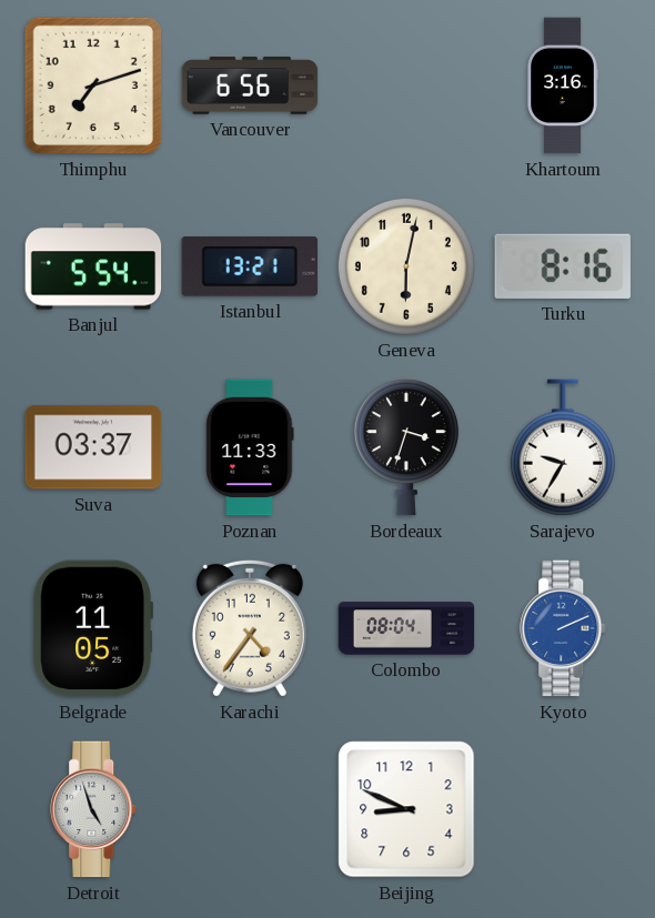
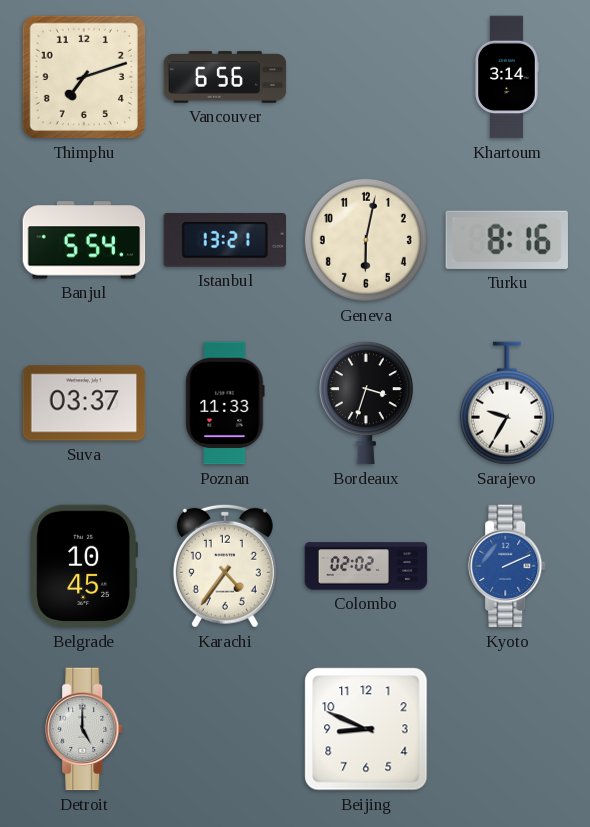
Khartoum: 3:16 -> 3:14 (507, 77)
Belgrade: 11:05 -> 10:45 (84, 566)
Colombo: 08:04 -> 02:02 (366, 566)
Detroit: 4:57 -> 5:00 (85, 729)
